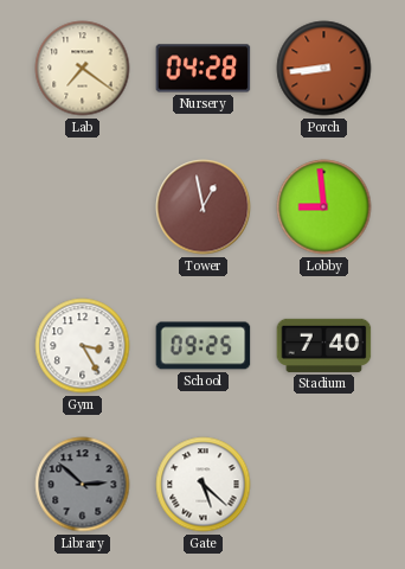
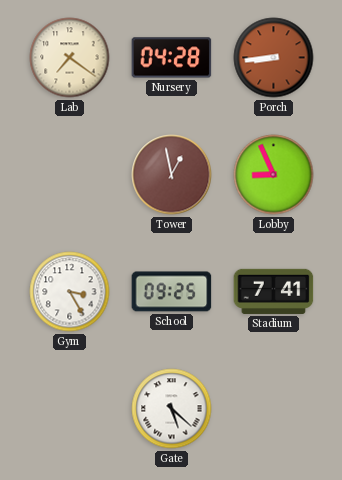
Lobby: 8:59 -> 8:56 (274, 175)
Stadium: 7:40 -> 7:41 (274, 291)
Library: 2:52 -> none (83, 485)
